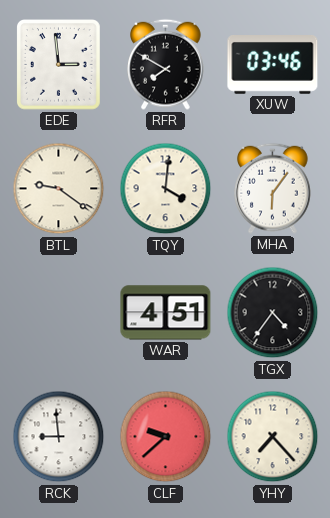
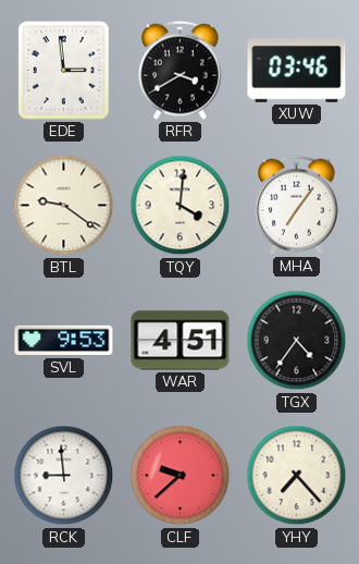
RFR: 7:50 -> 3:40 (181, 70)
MHA: 6:06 -> 7:06 (297, 205)
SVL: none -> 9:53 (64, 341)
